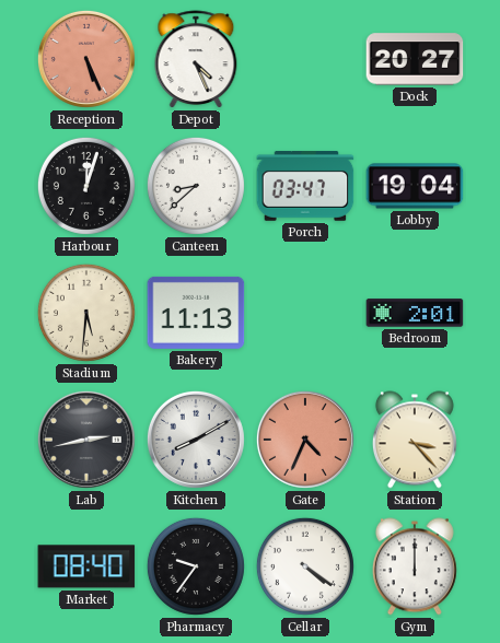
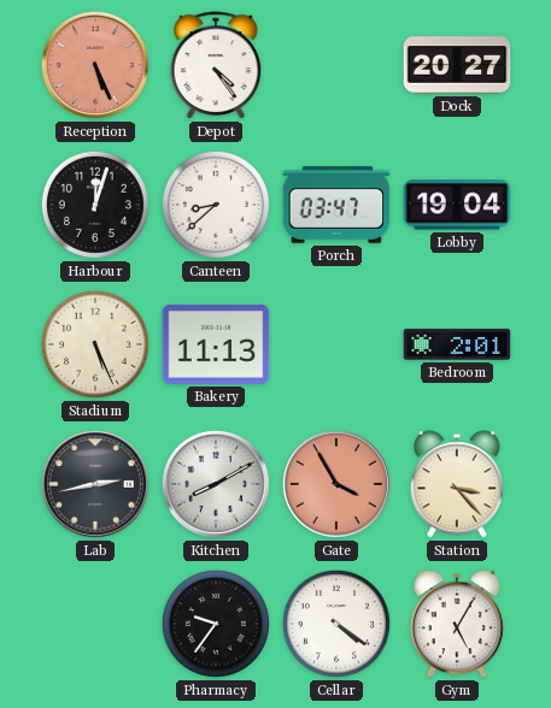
Depot: 4:26 -> 4:24 (216, 66)
Stadium: 5:31 -> 5:26 (95, 344)
Gate: 4:34 -> 3:55 (336, 484)
Market: 08:40 -> none (86, 566)
Gym: 12:00 -> 5:05 (457, 624)
